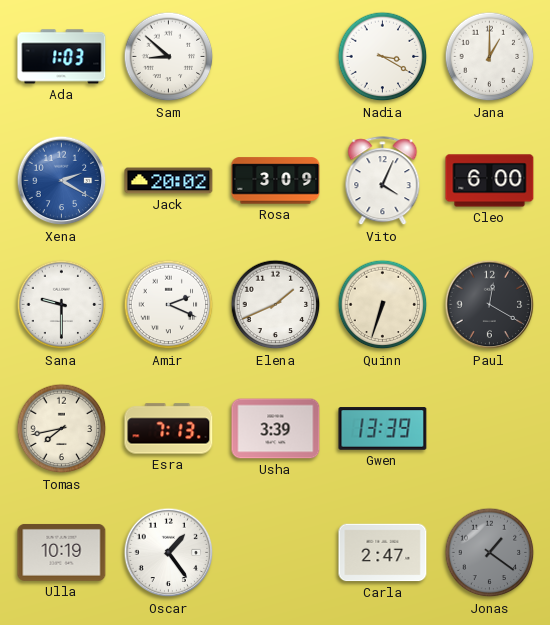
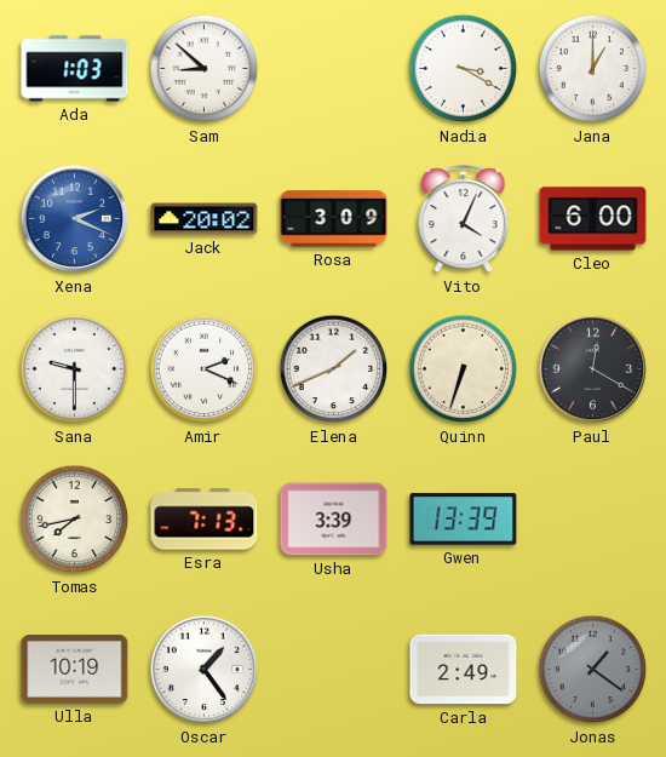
Xena: 2:20 -> 2:19 (75, 219)
Carla: 2:47 -> 2:49 (464, 670)
